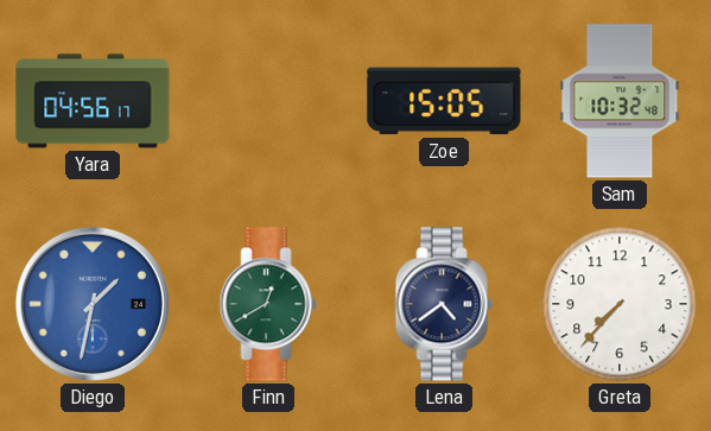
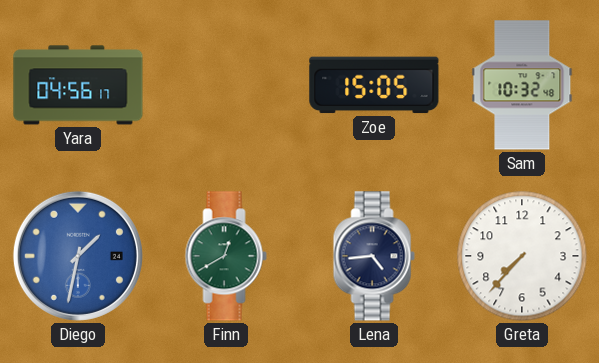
Lena: 4:39 -> 4:44 (374, 256)
